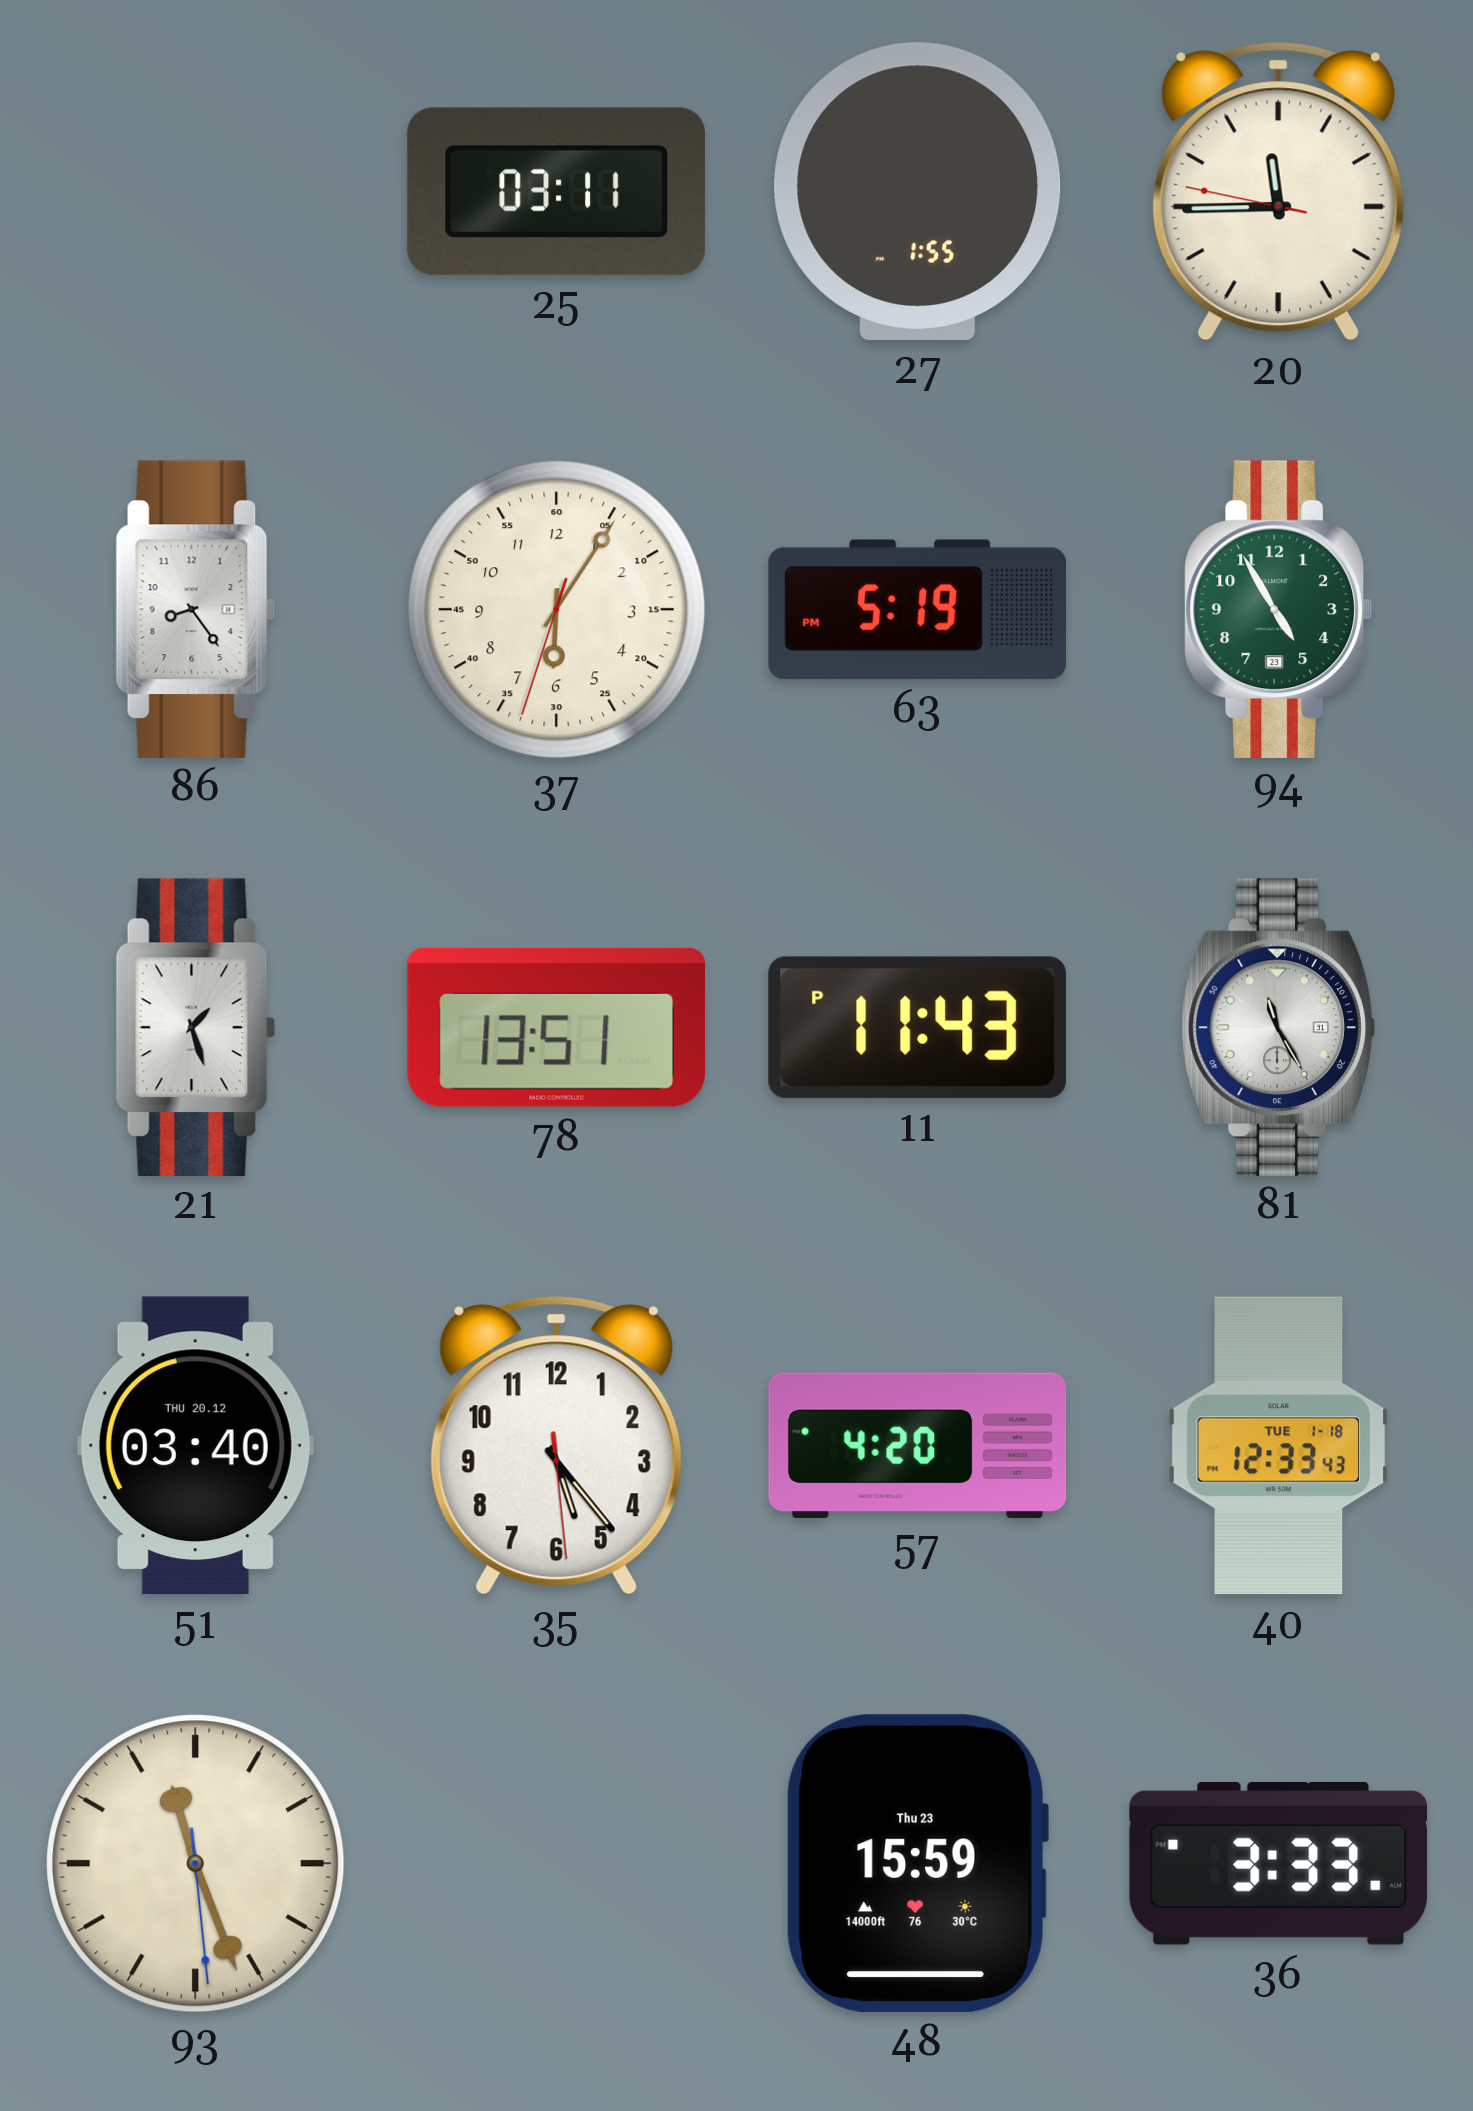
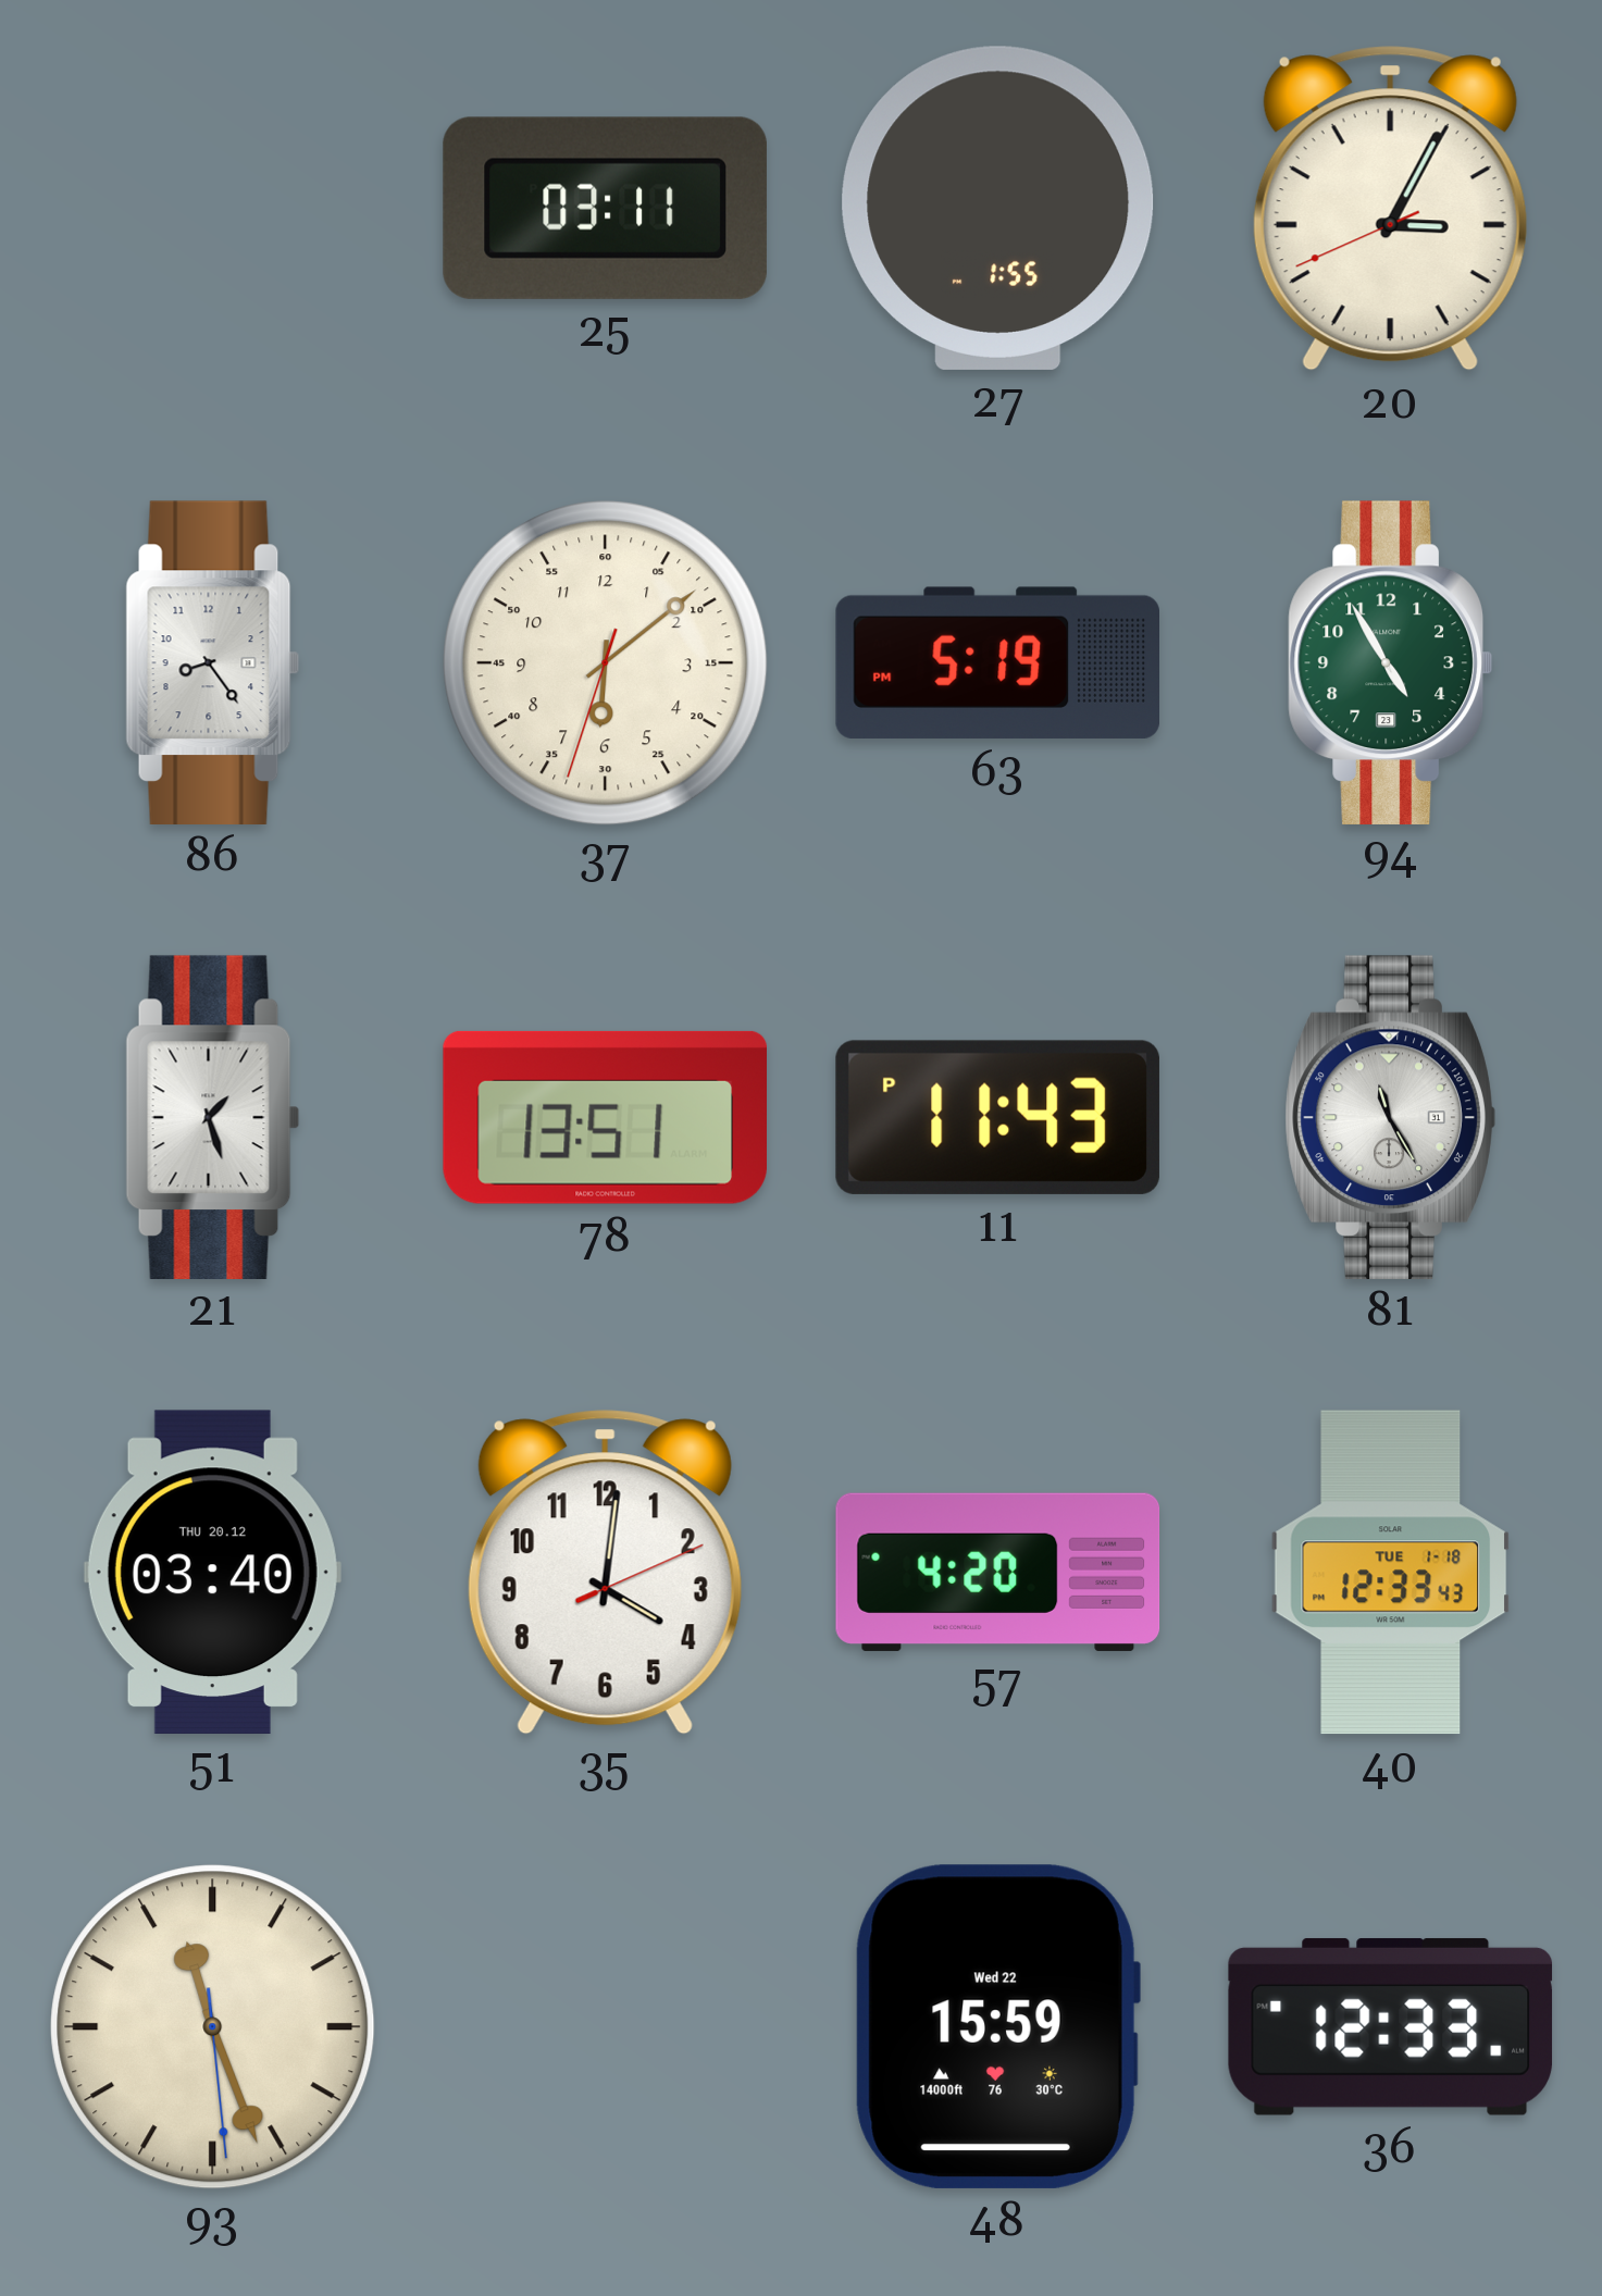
20: 11:44 -> 3:04 (1390, 209)
37: 6:05 -> 6:08 (606, 663)
35: 5:23 -> 4:01 (605, 1573)
48 date: Thu 23 -> Wed 22 (997, 2026)
36: 3:33 -> 12:33 (1390, 2026)
